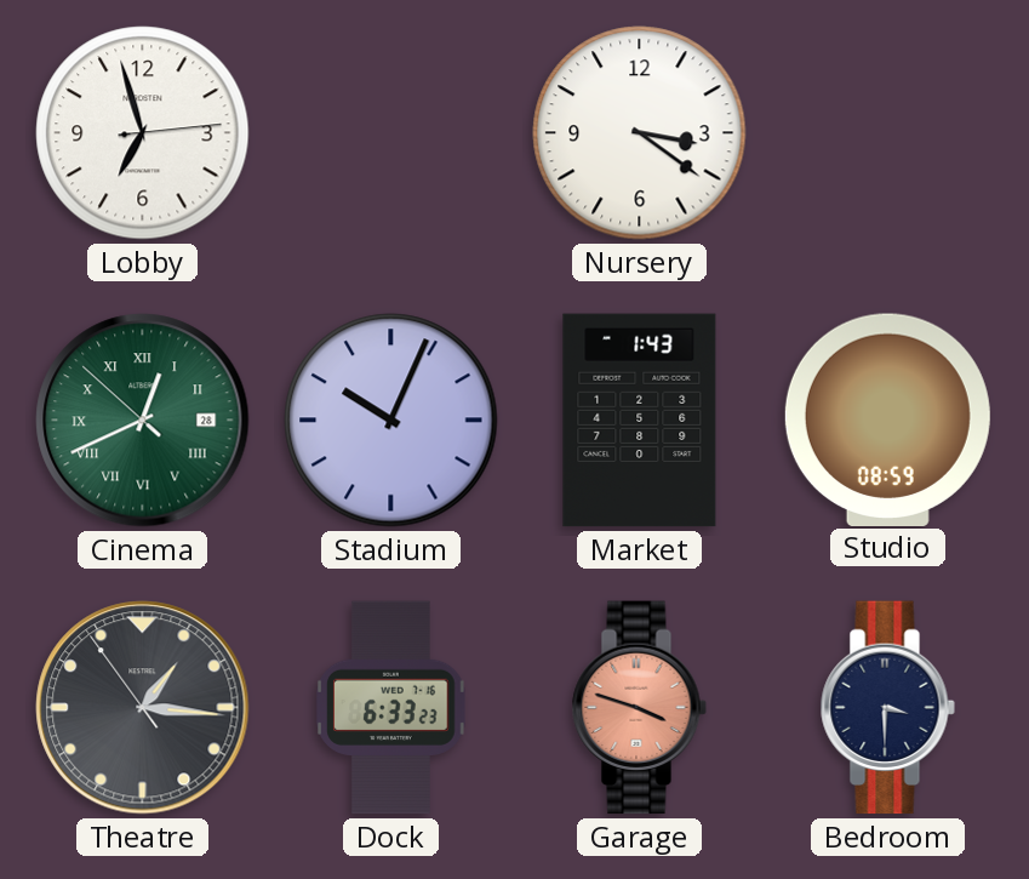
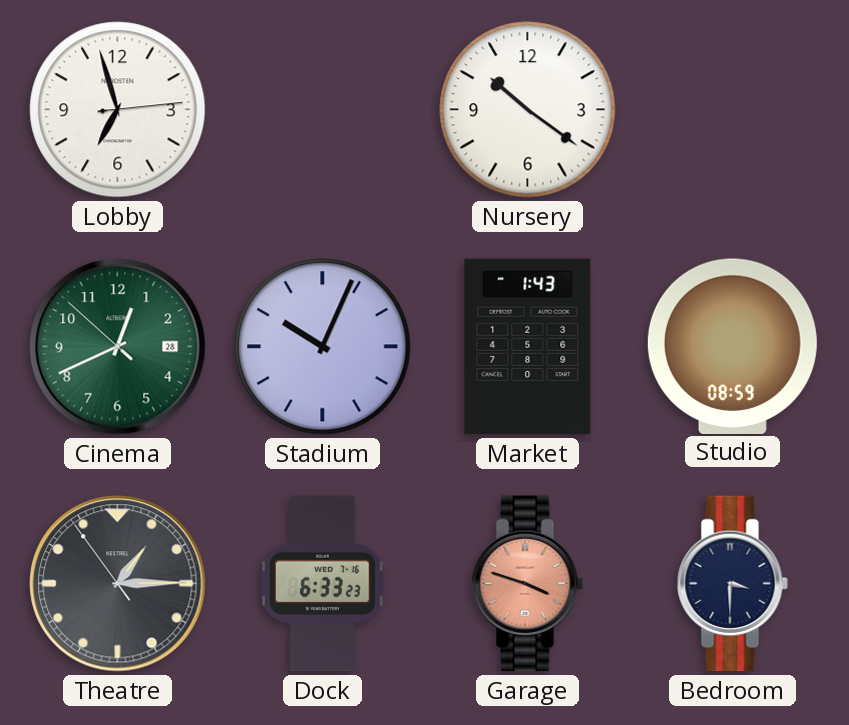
Nursery: 3:21 -> 10:21 (528, 110)
Cinema numerals: Roman -> Arabic (118, 347)
Theatre: 1:15 -> 1:14 (118, 584)
